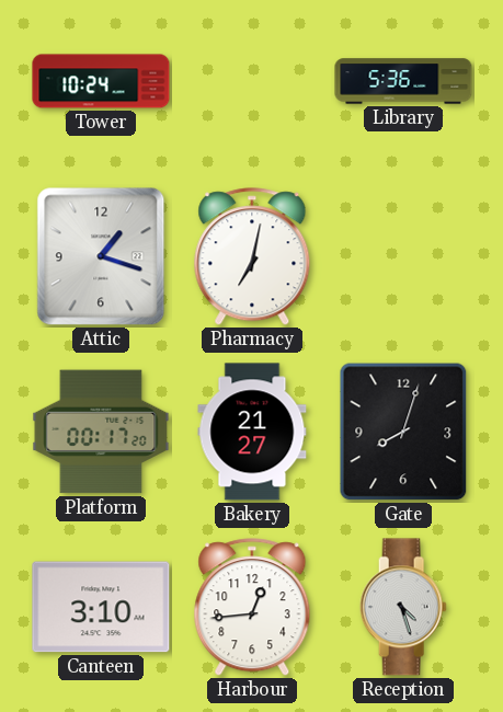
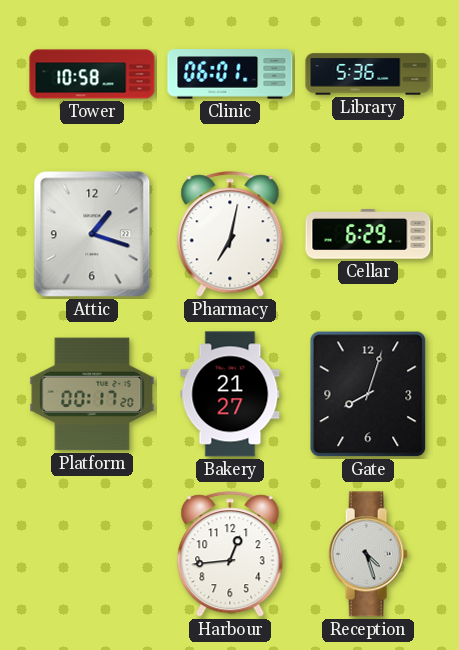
Tower: 10:24 -> 10:58 (92, 74)
Clinic: none -> 06:01 (230, 74)
Cellar: none -> 6:29 (368, 235)
Canteen: 3:10 -> none (101, 607)
